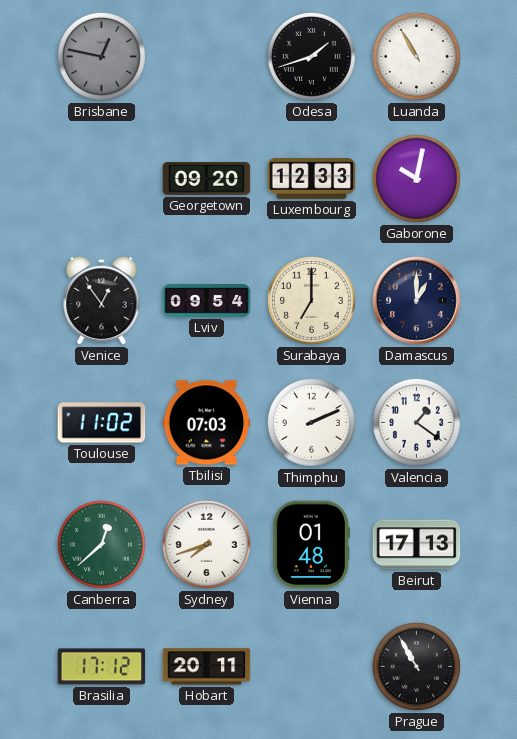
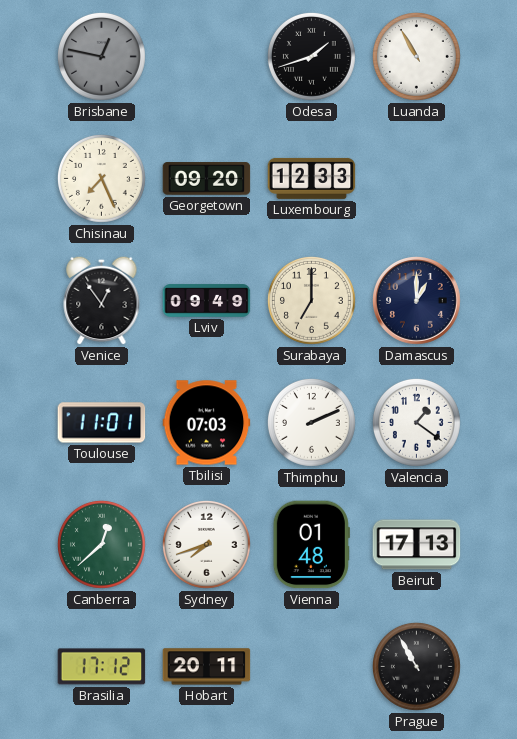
Chisinau: none -> 7:26 (101, 178)
Gaborone: 10:02 -> none (416, 178)
Lviv: 09:54 -> 09:49 (207, 301)
Toulouse: 11:02 -> 11:01 (102, 423)
